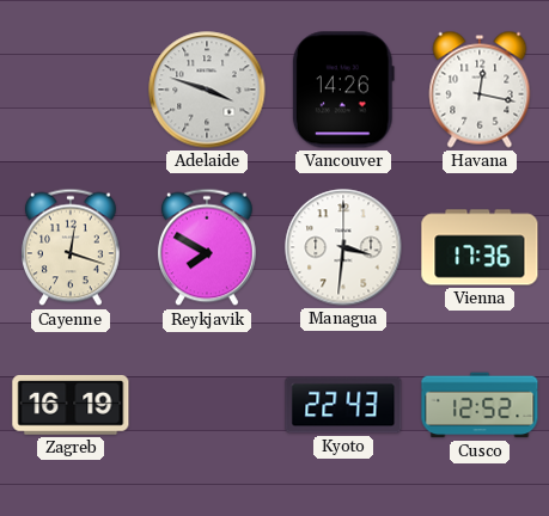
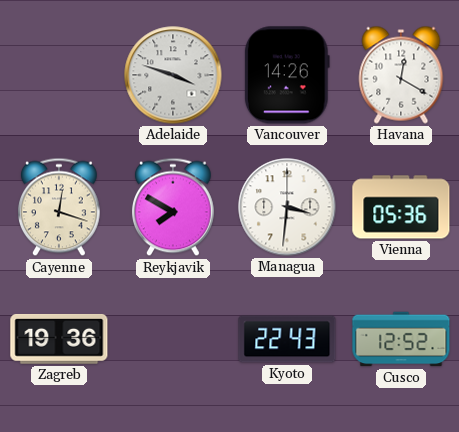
Havana: 12:17 -> 12:20 (401, 75)
Vienna: 17:36 -> 05:36 (401, 207)
Zagreb: 16:19 -> 19:36 (59, 339)
